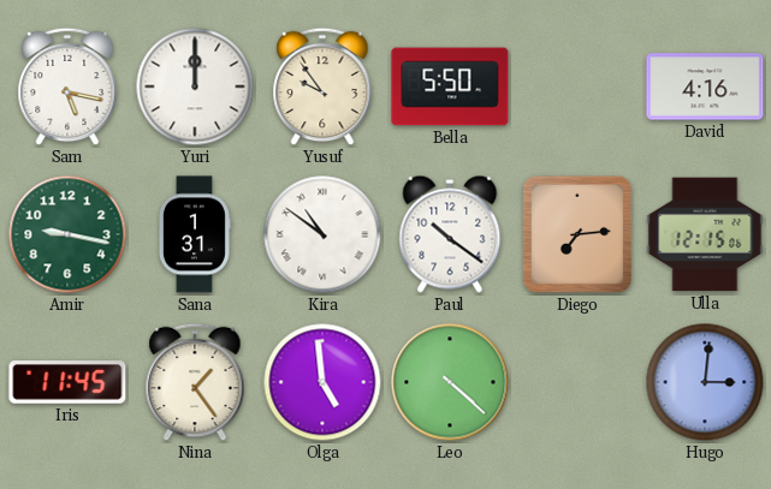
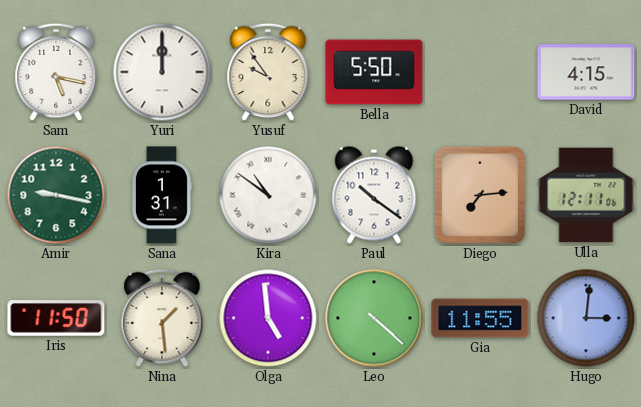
David: 4:16 -> 4:15 (586, 72)
Ulla: 12:15 -> 12:11 (586, 195)
Iris: 11:45 -> 11:50 (56, 318)
Nina: 1:24 -> 1:29 (162, 318)
Gia: none -> 11:55 (480, 318)
